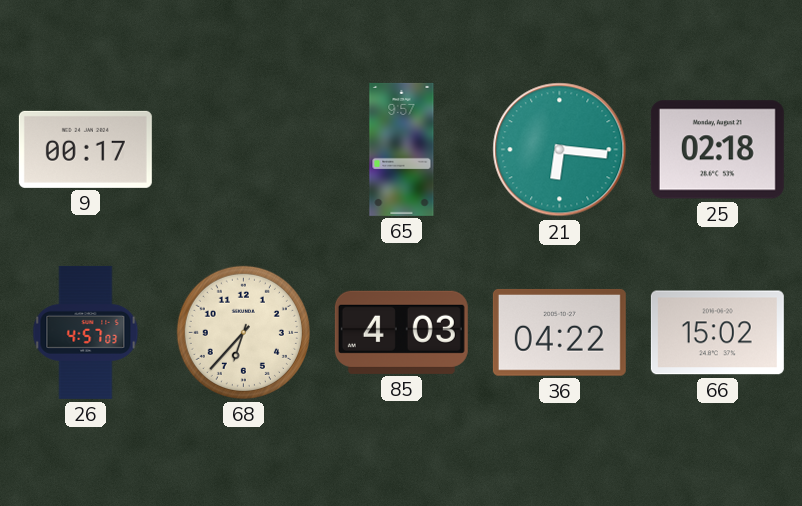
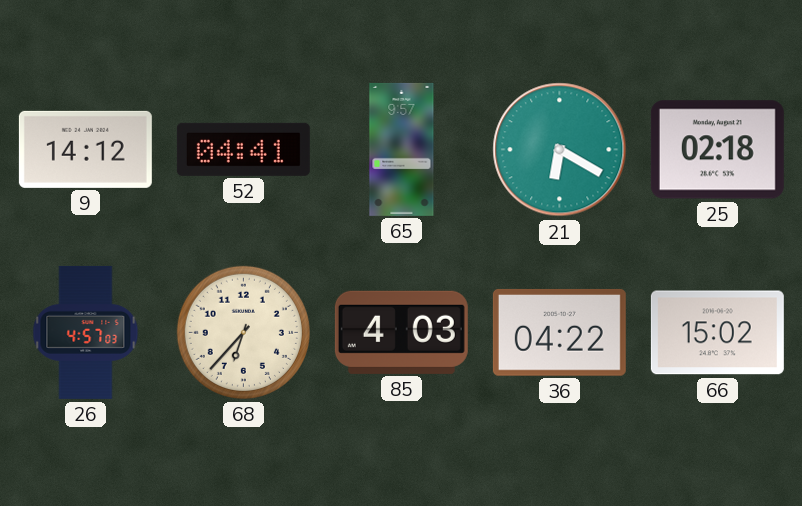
9: 00:17 -> 14:12 (85, 149)
52: none -> 04:41 (243, 149)
21: 6:16 -> 6:20 (560, 150)
